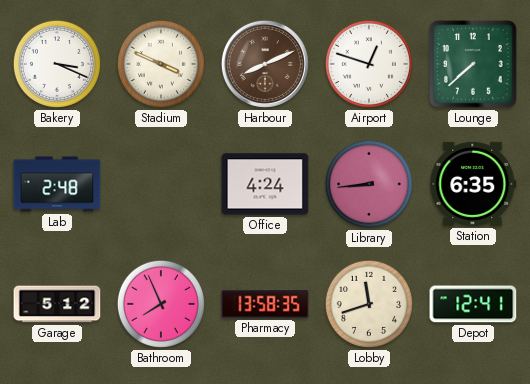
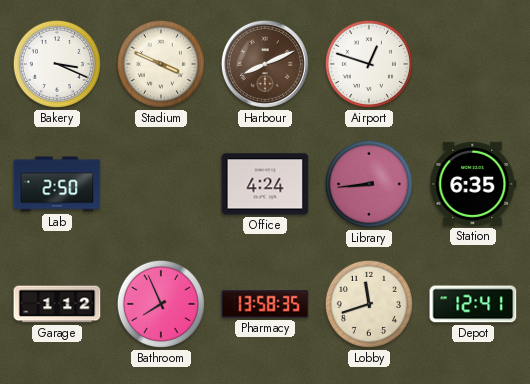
Lounge: 7:38 -> none (473, 64)
Lab: 2:48 -> 2:50 (57, 184)
Garage: 5:12 -> 1:12 (57, 304)
